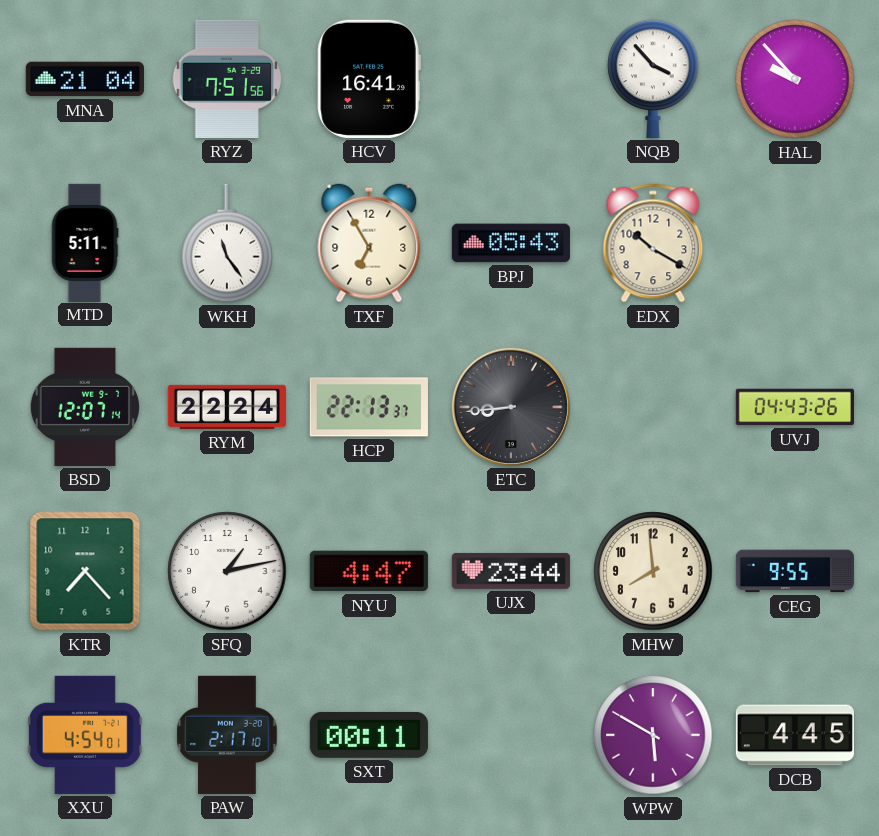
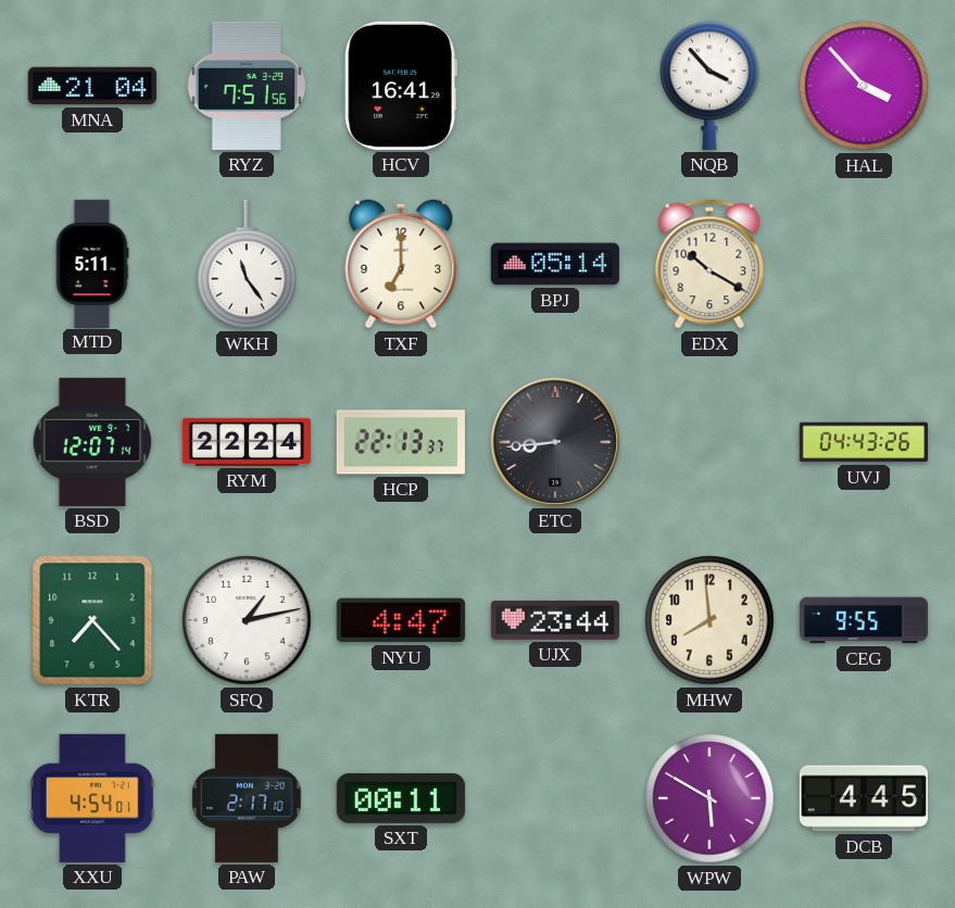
HAL: 9:53 -> 3:53 (864, 86)
TXF: 6:55 -> 7:00 (401, 264)
BPJ: 05:43 -> 05:14 (555, 264)
